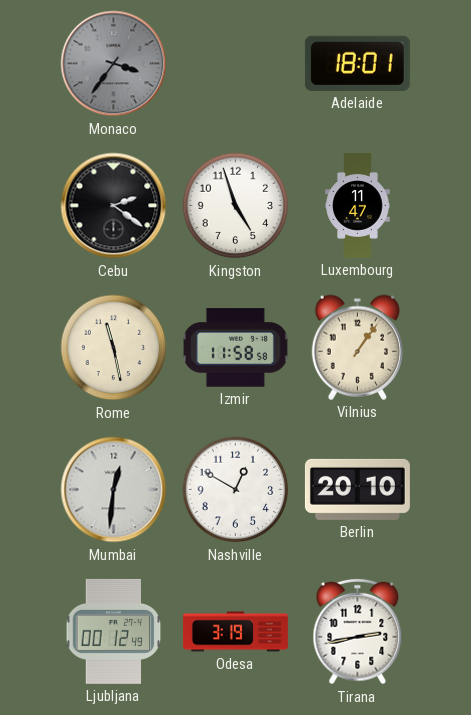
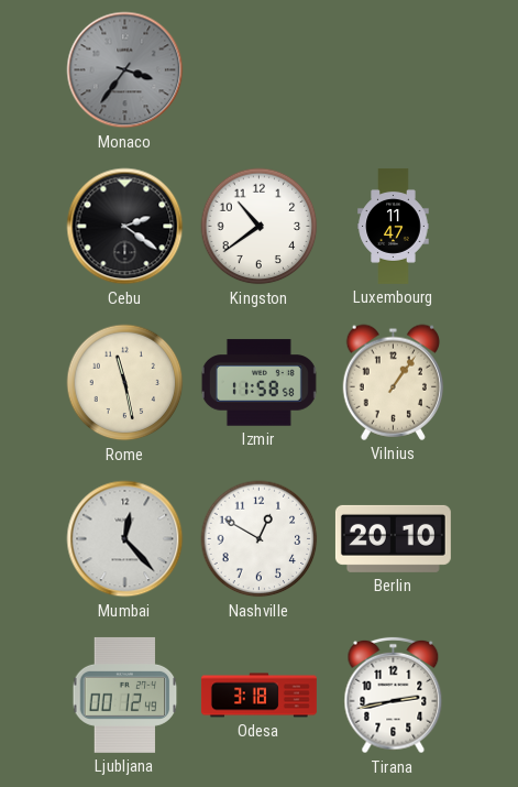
Adelaide: 18:01 -> none (357, 63)
Kingston: 4:57 -> 10:39 (260, 227)
Mumbai: 12:31 -> 12:23 (125, 539)
Odesa: 3:19 -> 3:18 (258, 696)
